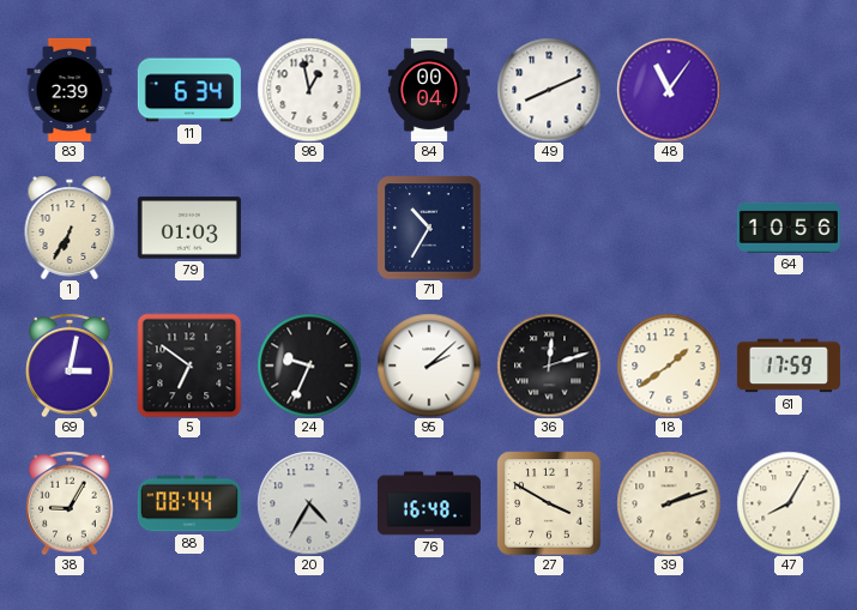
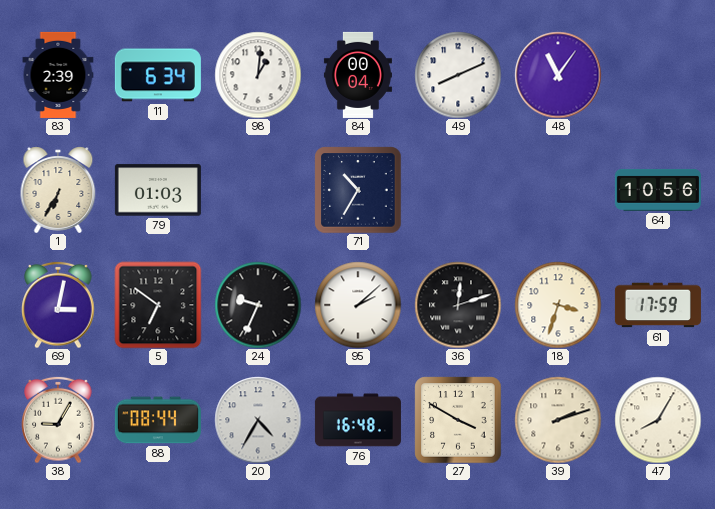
98: 12:58 -> 1:01 (258, 75)
18: 1:39 -> 3:33 (558, 305)
